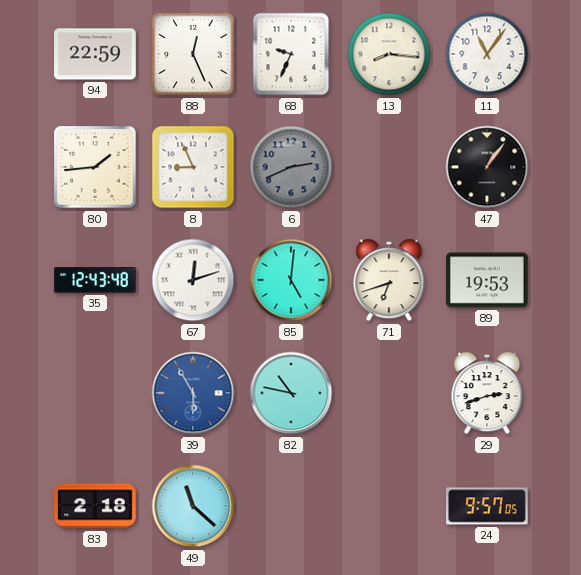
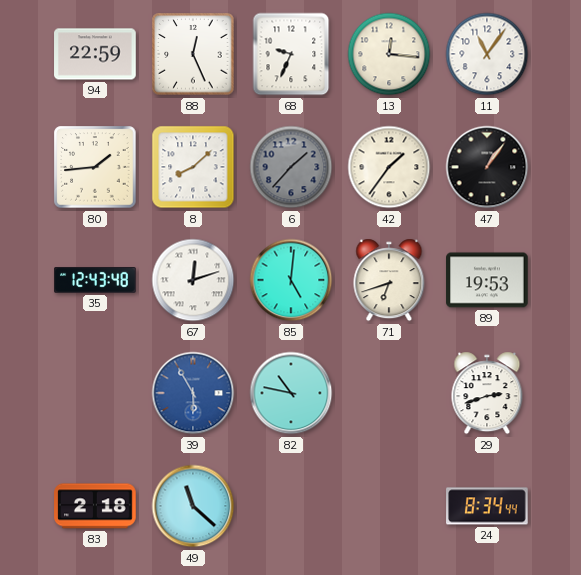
13: 8:16 -> 12:16 (389, 54)
8: 8:56 -> 8:08 (193, 167)
6: 2:41 -> 1:37 (291, 167)
42: none -> 1:36 (389, 167)
24: 9:57 -> 8:34 (487, 506)
